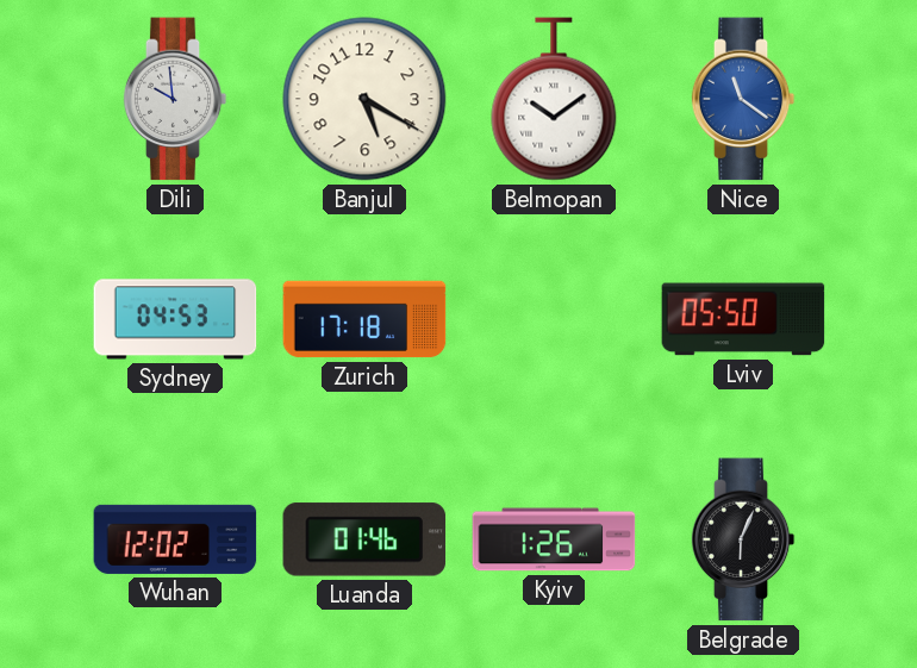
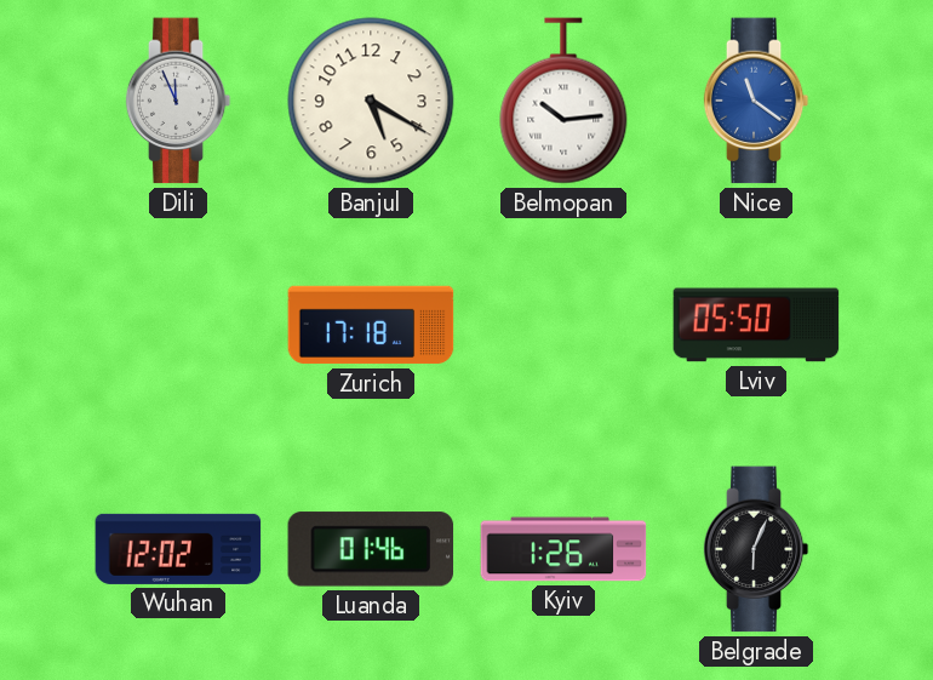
Dili: 9:59 -> 11:56 (178, 101)
Belmopan: 10:09 -> 10:14 (563, 101)
Sydney: 04:53 -> none (175, 319)
